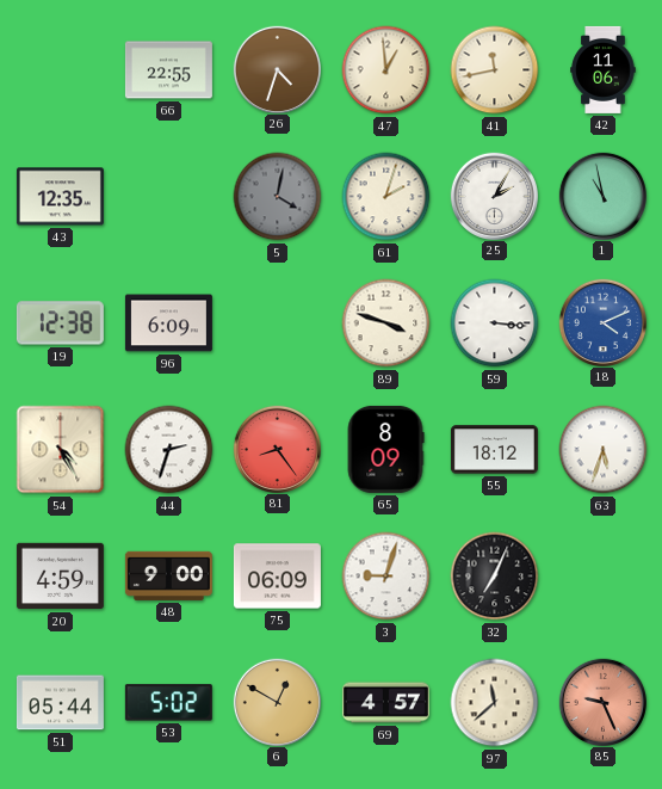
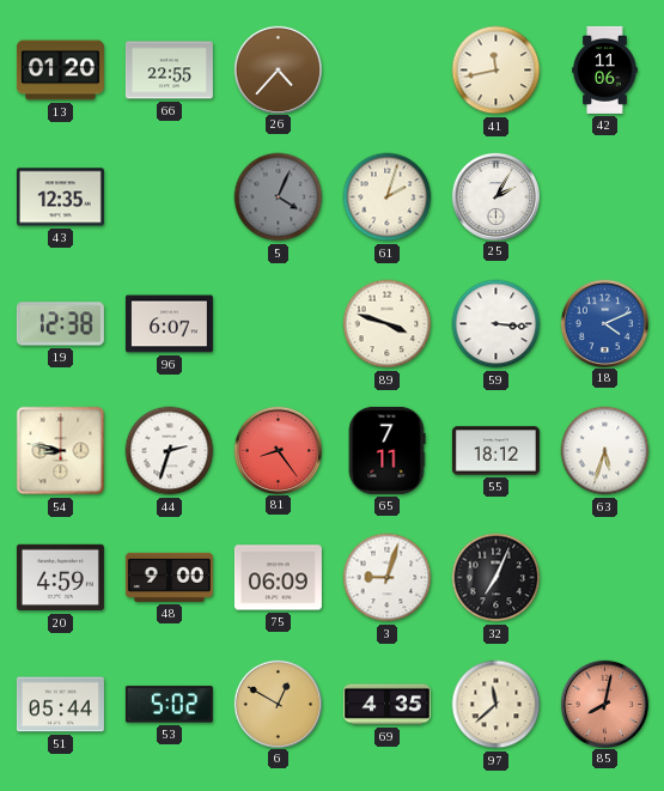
13: none -> 01:20 (60, 71)
26: 4:33 -> 4:37 (278, 69)
47: 12:59 -> none (386, 70)
5: 4:02 -> 4:04 (279, 197)
1: 10:58 -> none (602, 196)
96: 6:09 -> 6:07 (169, 324)
54: 4:25 -> 8:47 (61, 451)
65: 8:09 -> 7:11 (386, 450)
69: 4:57 -> 4:35 (386, 705)
85: 9:26 -> 8:02 (604, 704)
